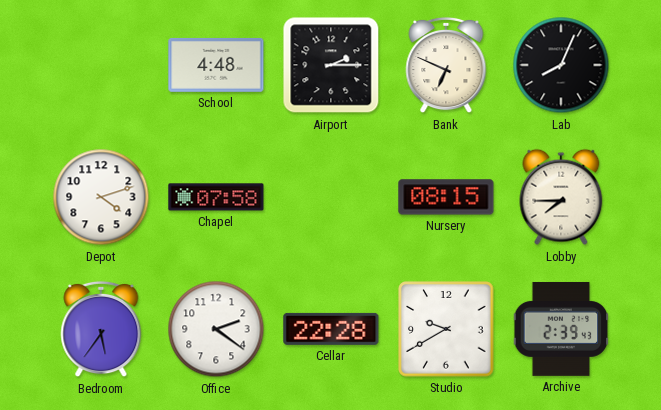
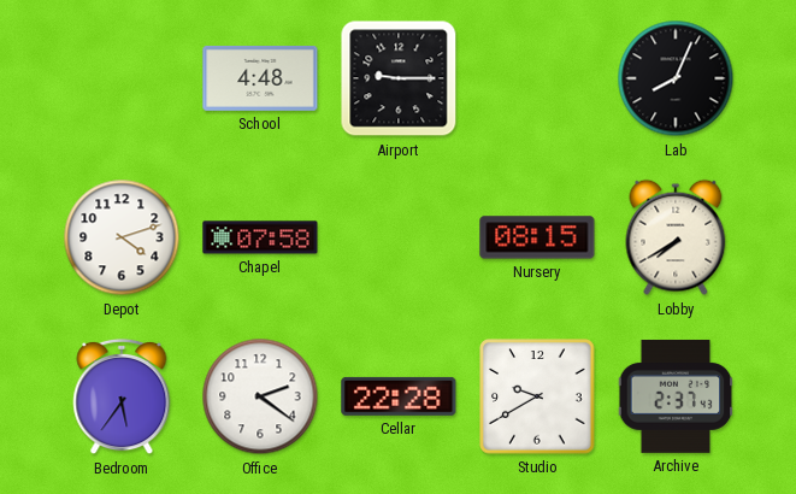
Airport: 2:15 -> 9:15 (399, 78)
Bank: 6:49 -> none (446, 65)
Lobby: 7:45 -> 7:40 (676, 237)
Archive: 2:39 -> 2:37 (676, 396)
